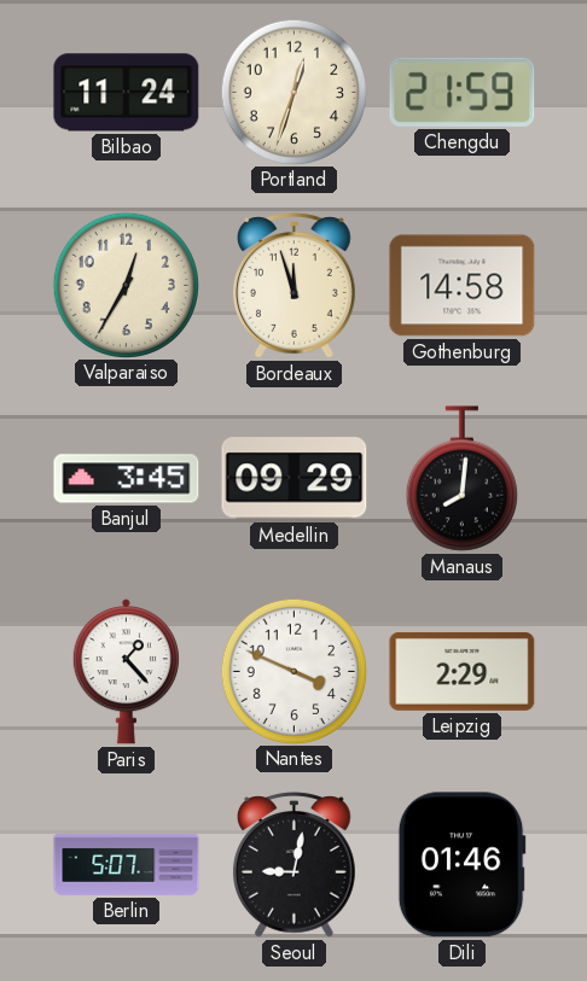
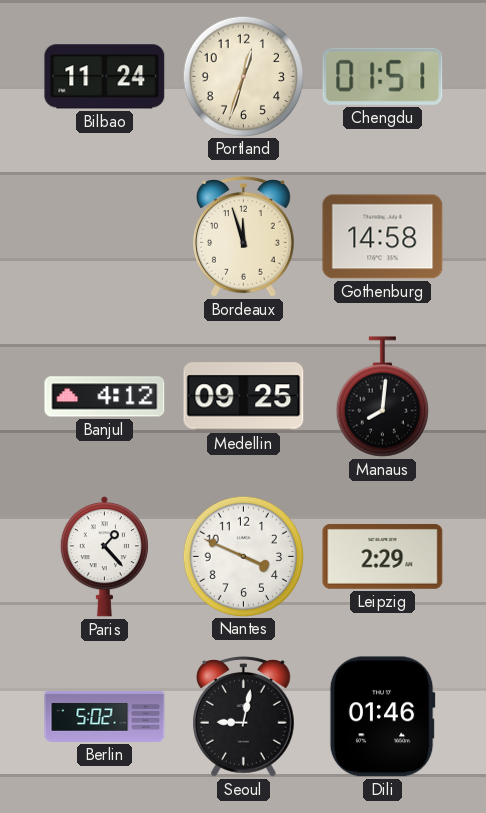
Chengdu: 21:59 -> 01:51 (383, 76)
Valparaiso: 12:35 -> none (126, 285)
Banjul: 3:45 -> 4:12 (105, 397)
Medellin: 09:29 -> 09:25 (244, 397)
Berlin: 5:07 -> 5:02 (105, 716)
